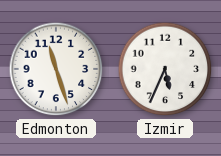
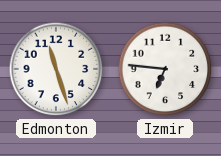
Izmir: 5:34 -> 6:46 (165, 69)
